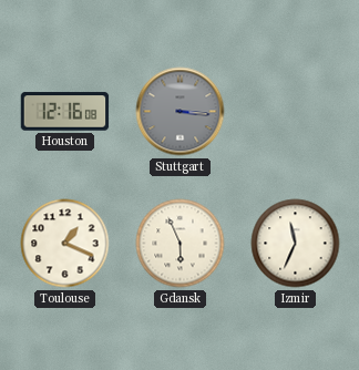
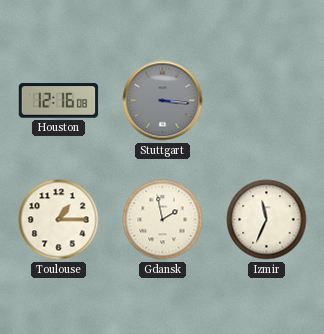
Toulouse: 1:19 -> 1:15 (59, 220)
Gdansk: 5:56 -> 1:58 (163, 220)
